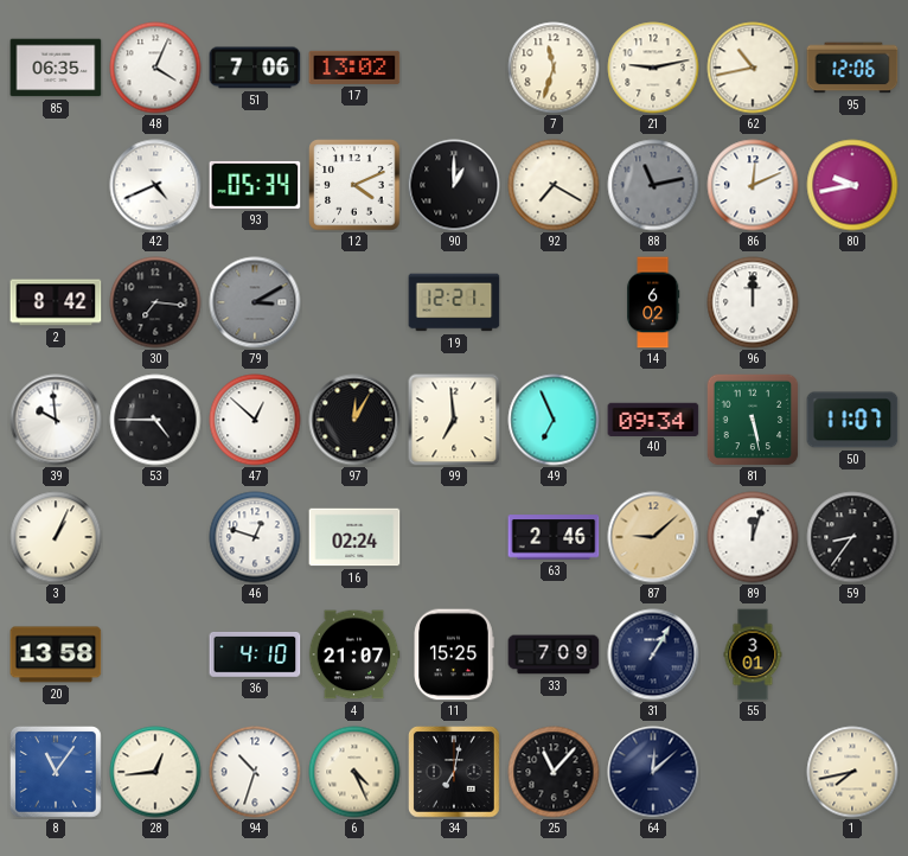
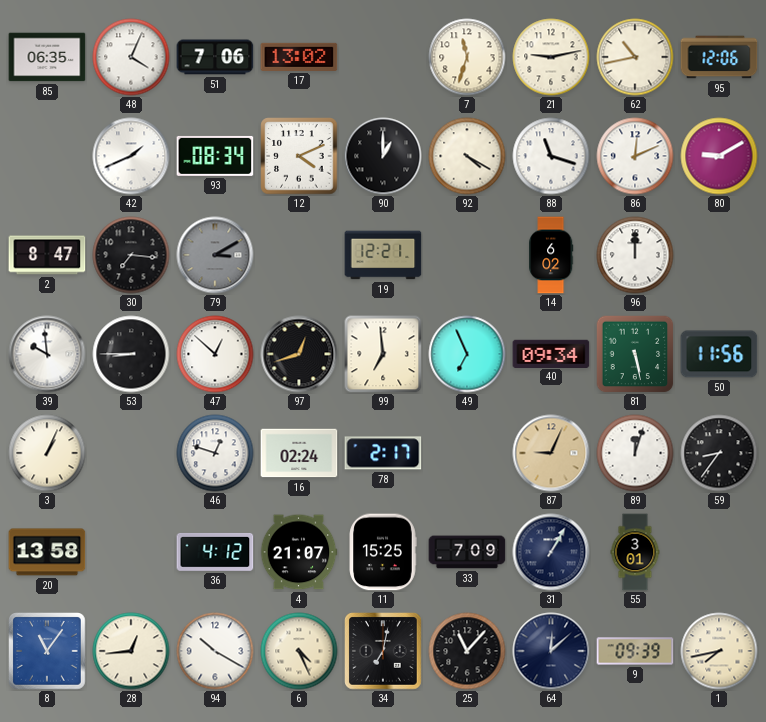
42: 4:41 -> 1:41 (131, 156)
93: 05:34 -> 08:34 (215, 156)
92: 7:20 -> 4:20 (467, 156)
88: 11:13 -> 11:18 (551, 156)
88 dial: grey -> white (551, 156)
80: 9:43 -> 9:10 (719, 156)
2: 8:42 -> 8:47 (47, 255)
53: 4:45 -> 8:45 (131, 354)
97: 12:05 -> 12:42 (299, 354)
50: 11:07 -> 11:56 (719, 354)
78: none -> 2:17 (383, 453)
63: 2:46 -> none (554, 537)
87: 9:08 -> 9:04 (551, 453)
36: 4:10 -> 4:12 (215, 552)
94: 10:33 -> 10:20 (215, 651)
9: none -> 09:39 (635, 651)
